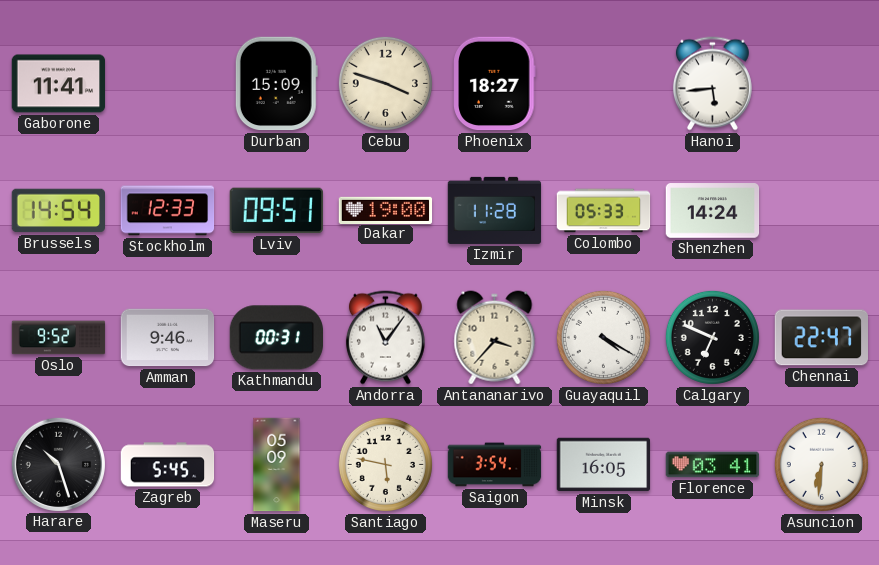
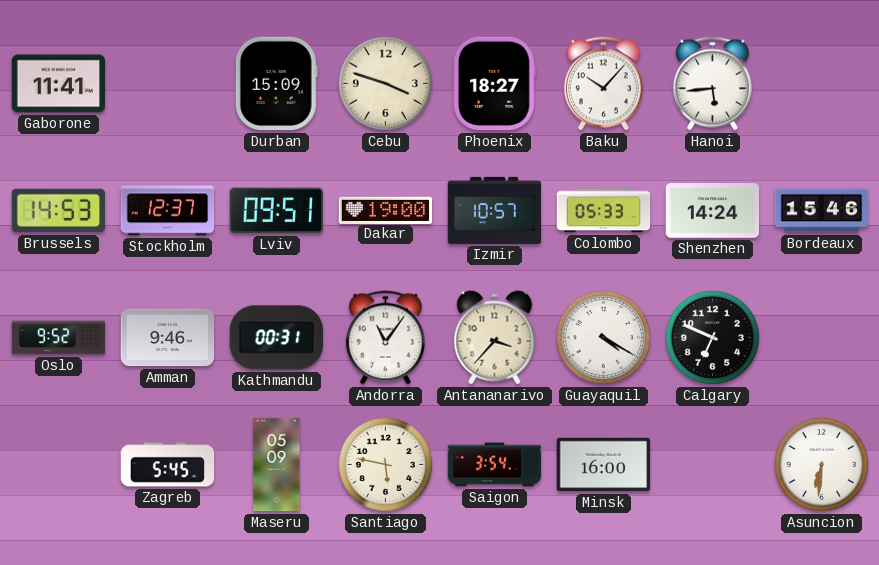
Baku: none -> 10:07 (603, 84)
Brussels: 14:54 -> 14:53 (58, 211)
Stockholm: 12:33 -> 12:37 (168, 211)
Izmir: 11:28 -> 10:57 (495, 210)
Bordeaux: none -> 15:46 (822, 211)
Chennai: 22:47 -> none (821, 338)
Harare: 10:27 -> none (58, 464)
Minsk: 16:05 -> 16:00 (604, 465)
Florence: 03:41 -> none (713, 465)
